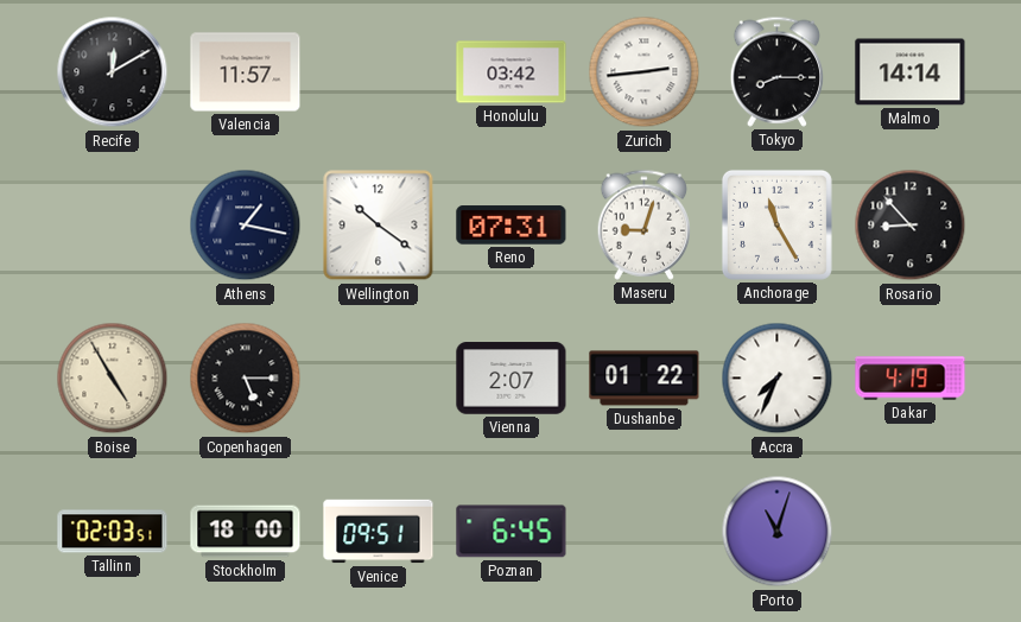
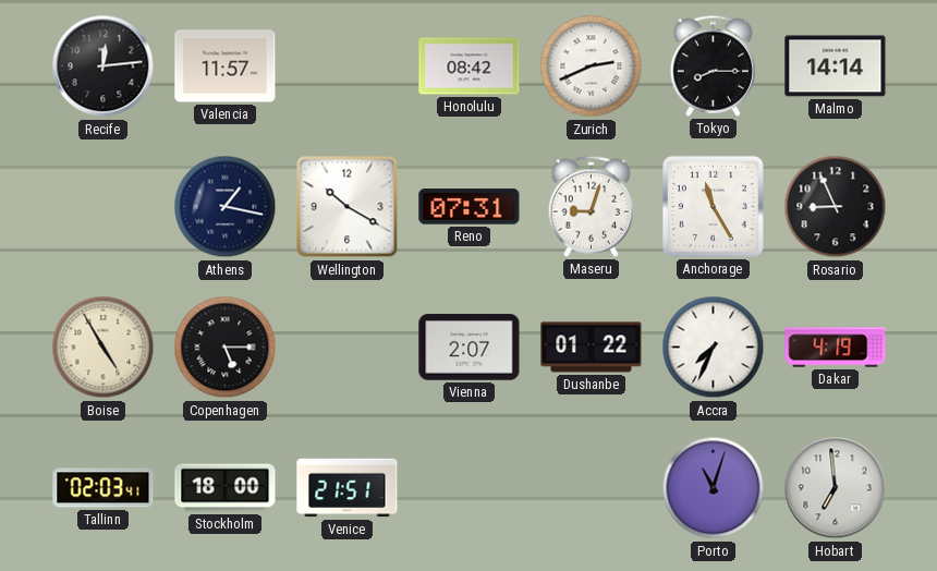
Recife: 12:10 -> 12:14 (104, 66)
Honolulu: 03:42 -> 08:42 (470, 66)
Zurich: 2:44 -> 2:41 (592, 66)
Wellington: 10:21 -> 10:20 (348, 207)
Rosario: 8:53 -> 8:56 (836, 207)
Tallinn: 02:03:51 -> 02:03:41 (104, 488)
Venice: 09:51 -> 21:51 (348, 488)
Poznan: 6:45 -> none (512, 532)
Hobart: none -> 6:59 (836, 488)
